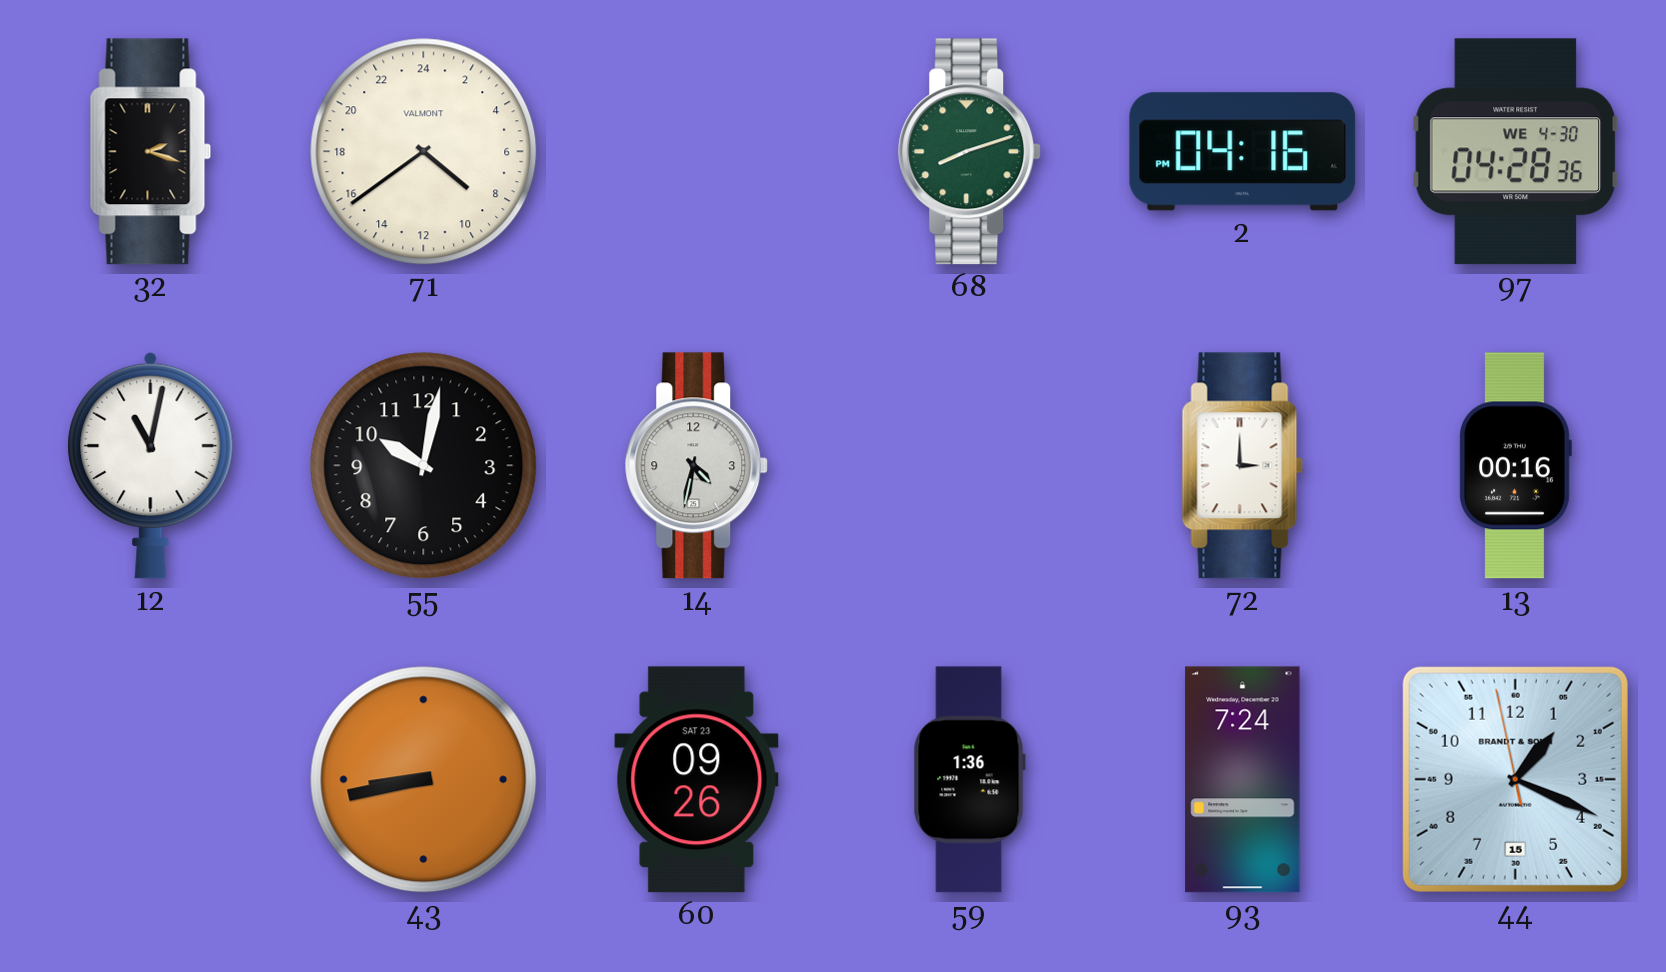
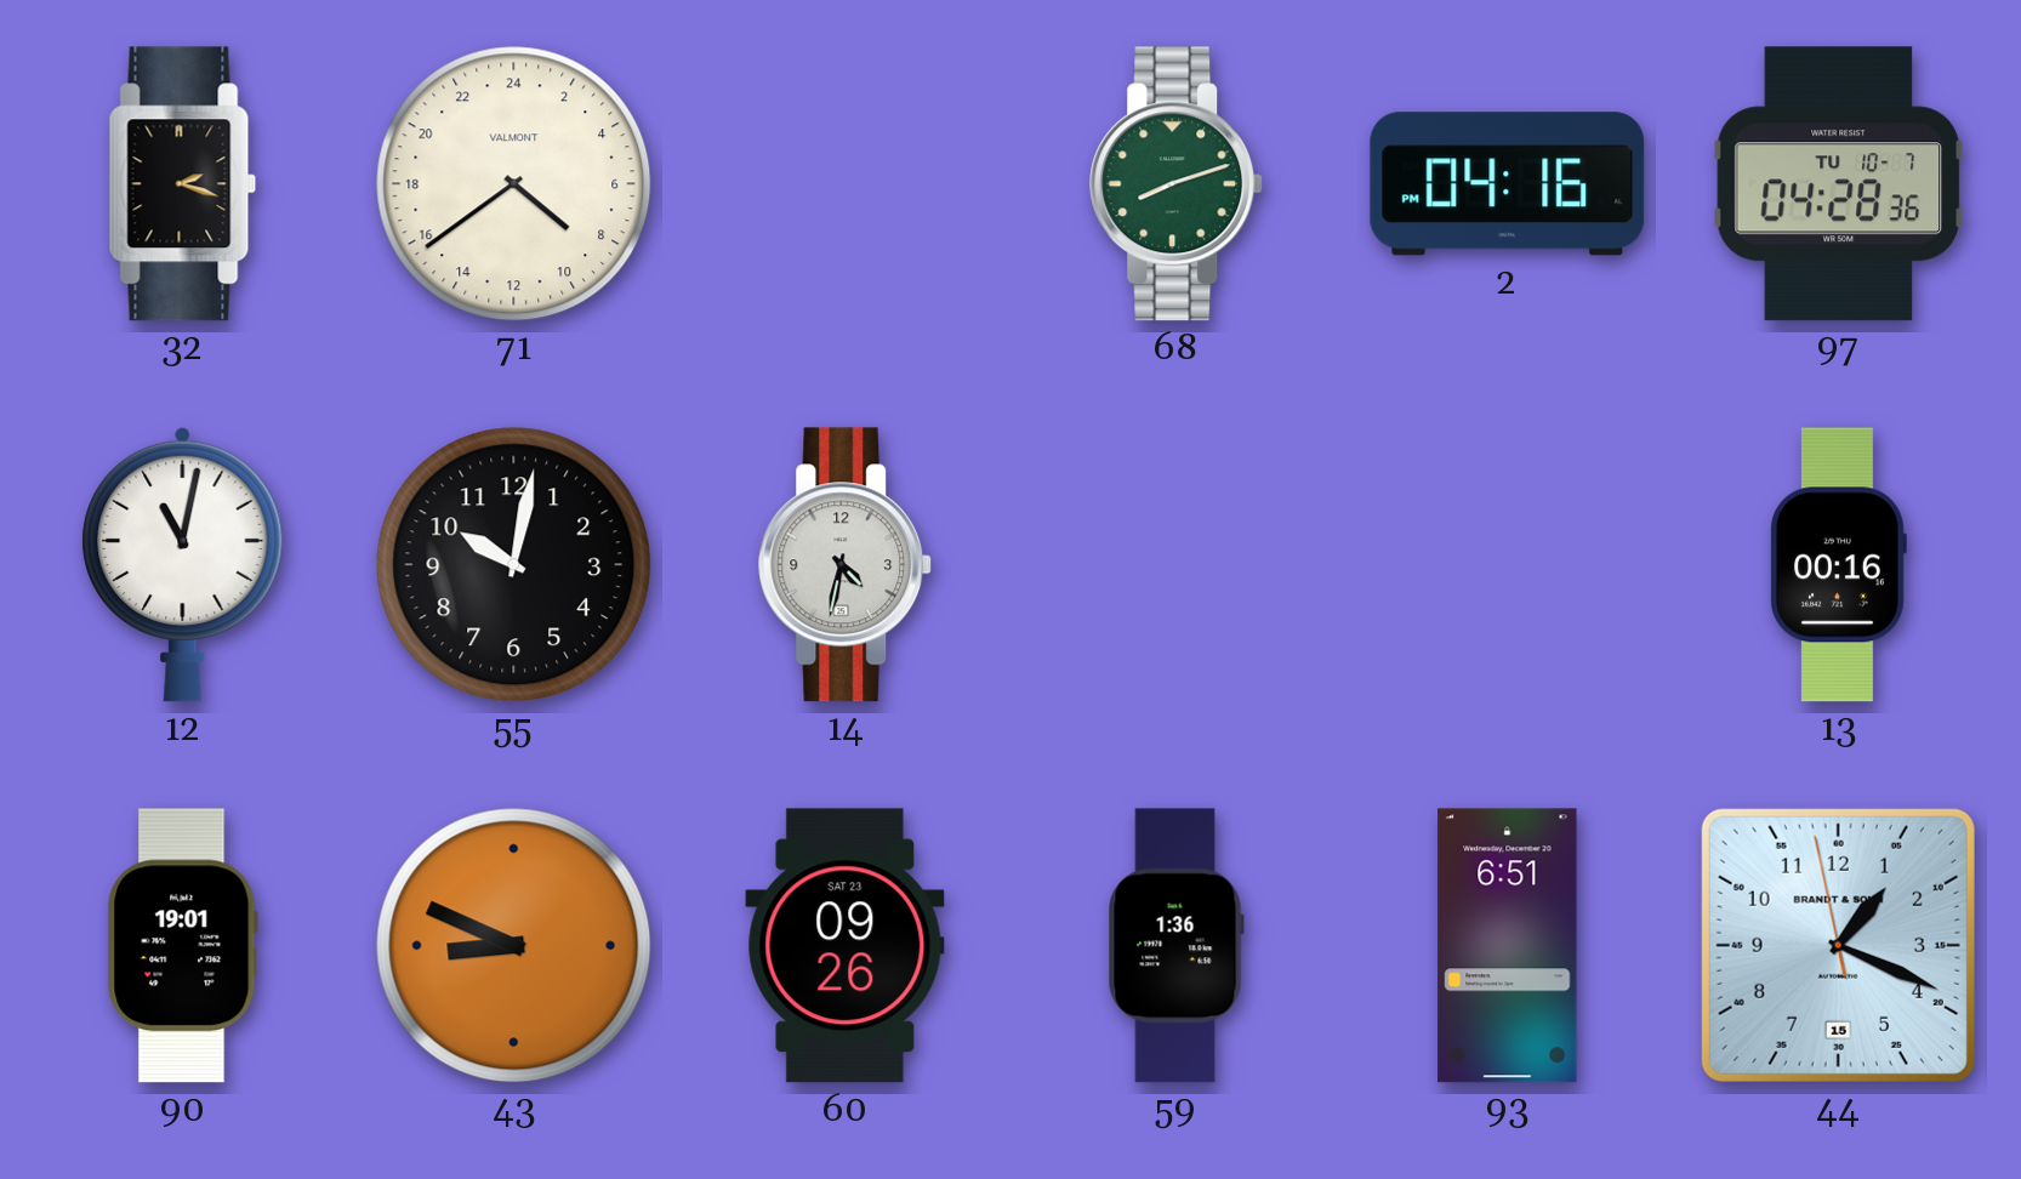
97 date: WE 4-30 -> TU 10-7 (1838, 184)
72: 3:00 -> none (1243, 466)
90: none -> 19:01 (182, 946)
43: 8:43 -> 8:49 (514, 946)
93: 7:24 -> 6:51 (1508, 946)
